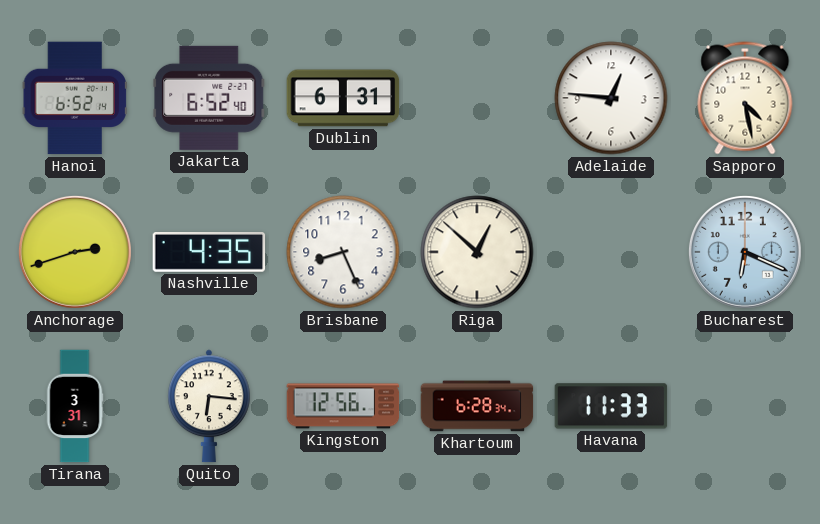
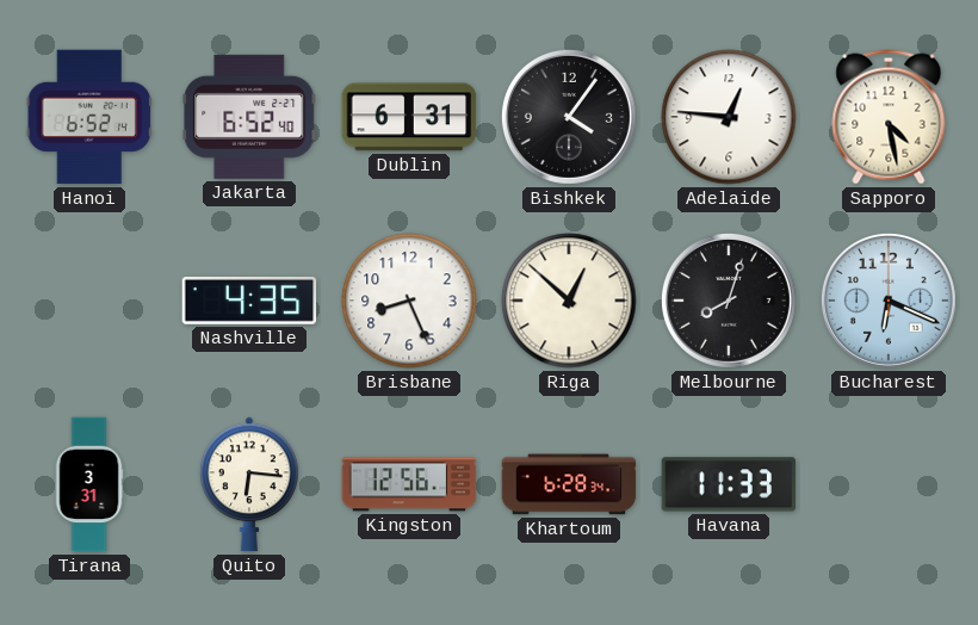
Bishkek: none -> 4:06 (569, 117)
Anchorage: 2:42 -> none (75, 252)
Melbourne: none -> 8:03 (729, 301)
